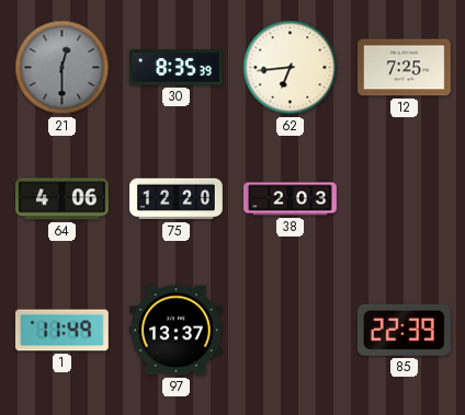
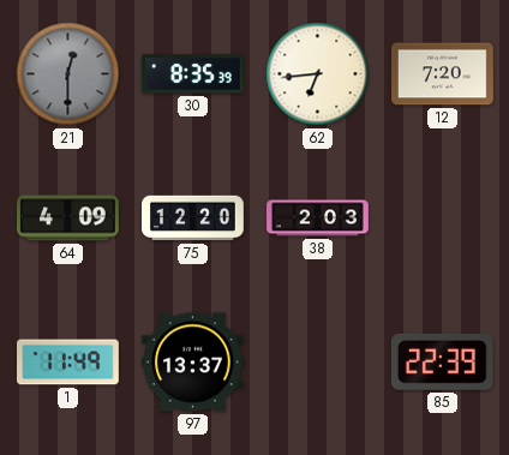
12: 7:25 -> 7:20 (443, 74)
64: 4:06 -> 4:09 (68, 218)
